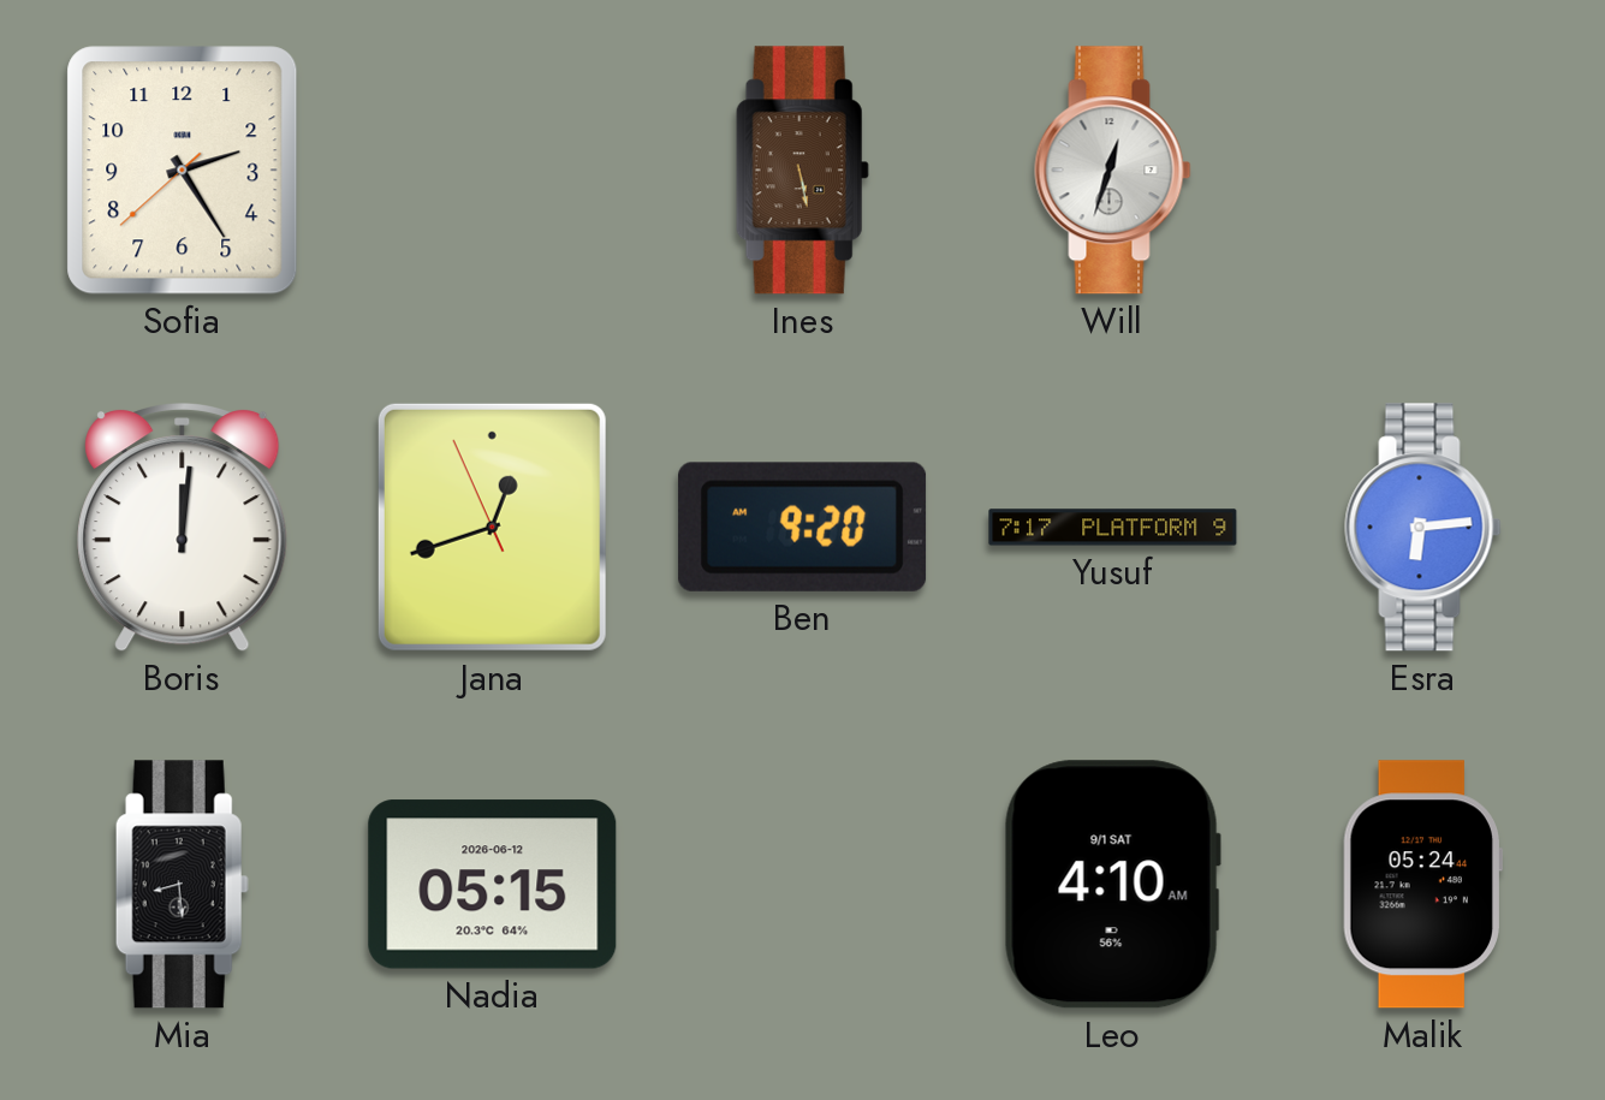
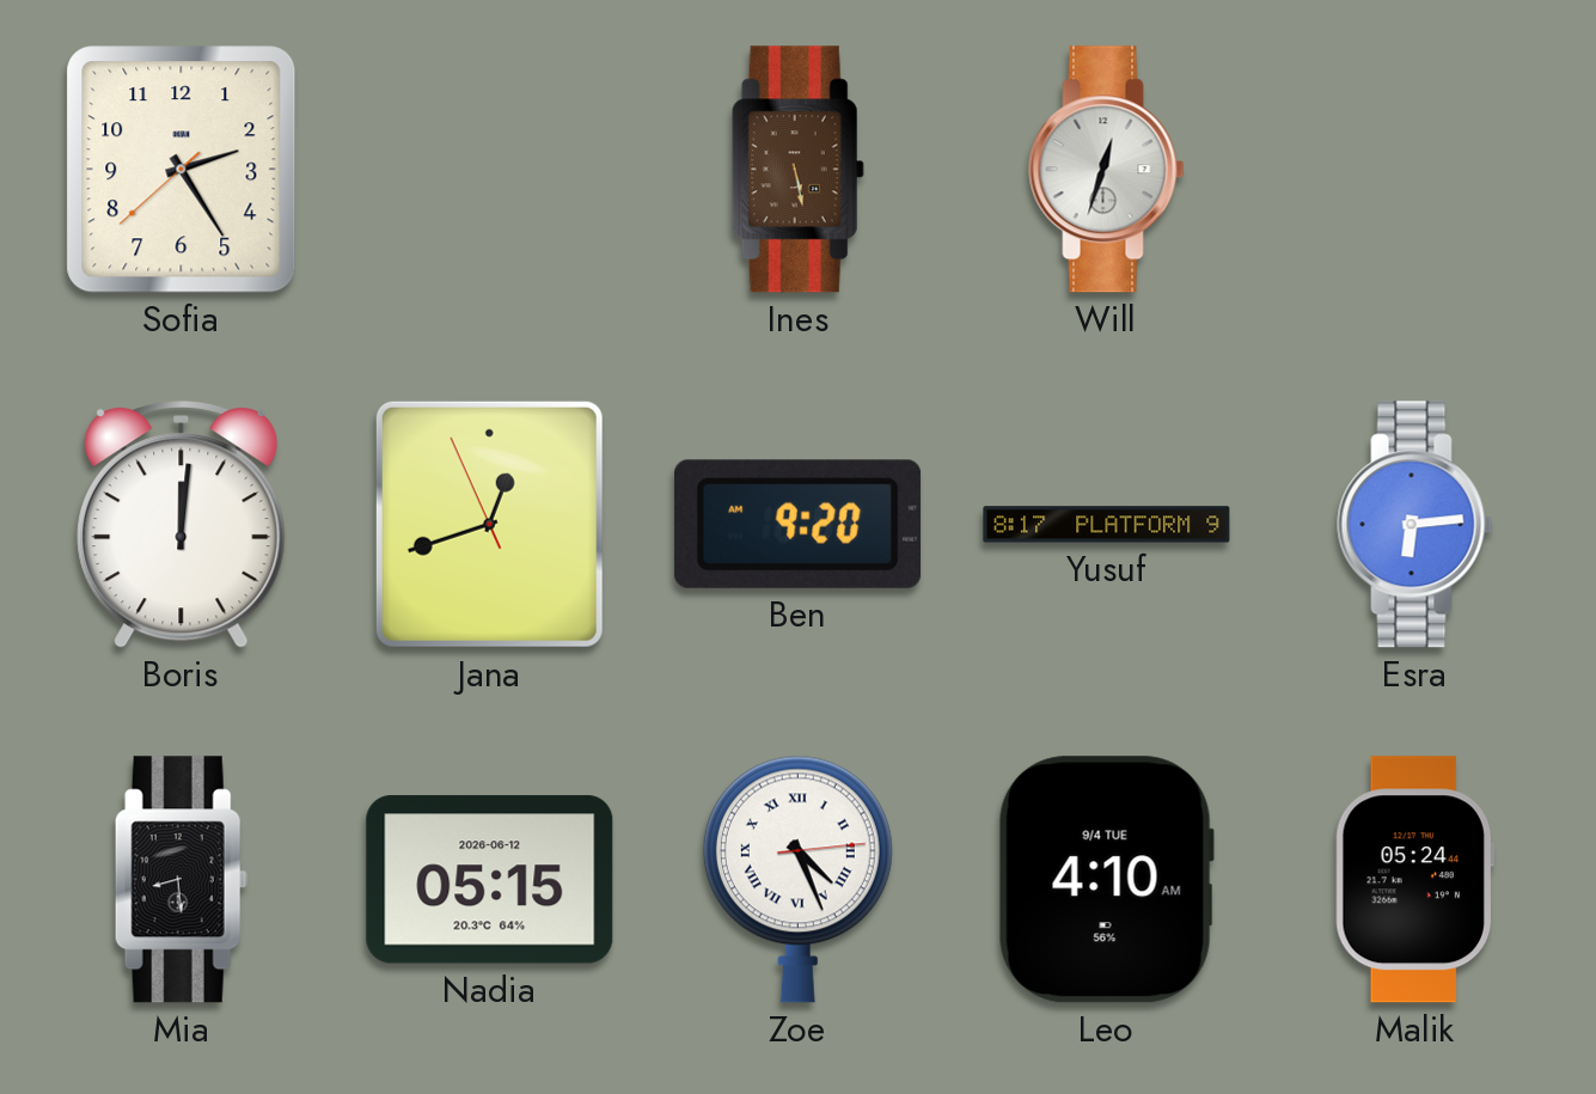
Yusuf: 7:17 -> 8:17 (1107, 525)
Zoe: none -> 4:26 (797, 879)
Leo date: 9/1 SAT -> 9/4 TUE (1106, 880)
